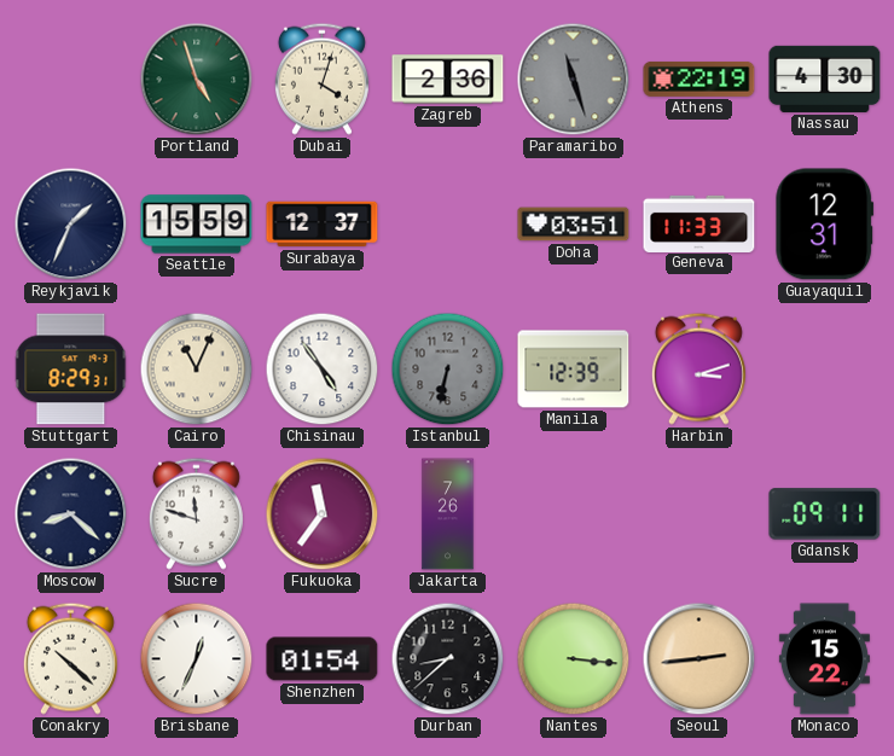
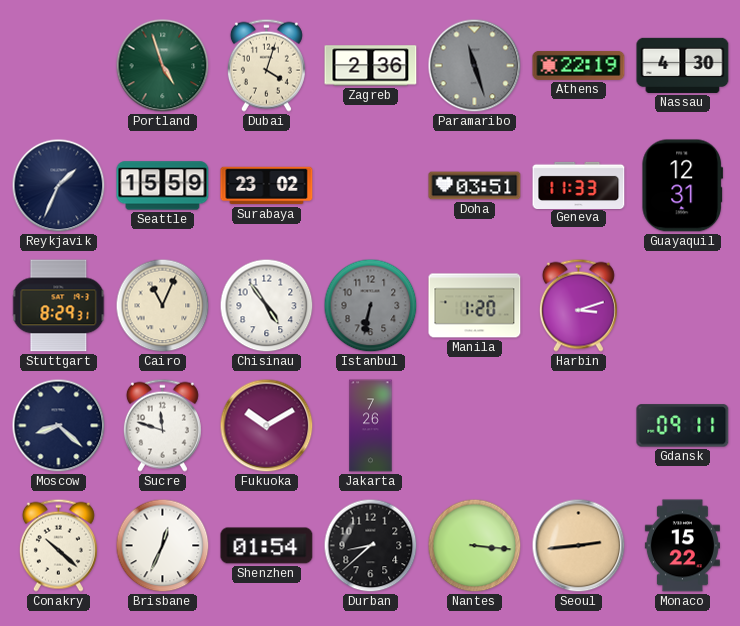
Surabaya: 12:37 -> 23:02 (267, 186)
Manila: 12:39 -> 1:20 (475, 306)
Fukuoka: 11:36 -> 10:10 (267, 426)
